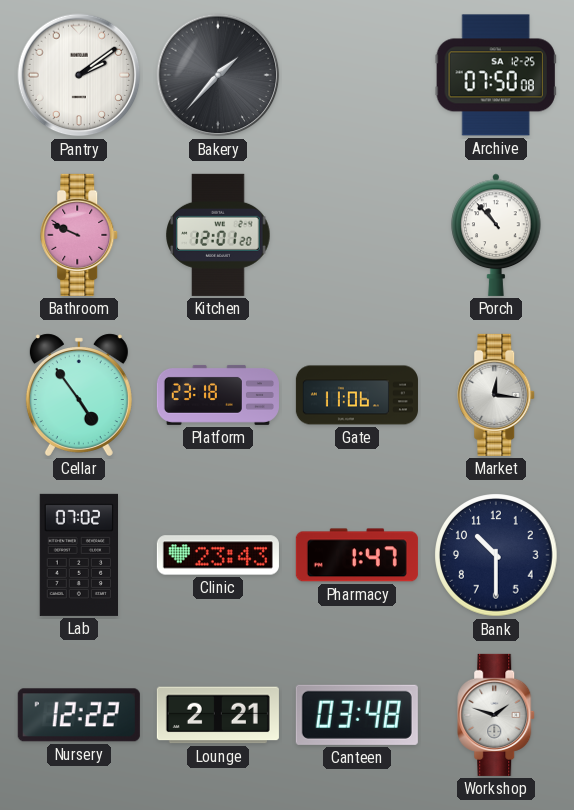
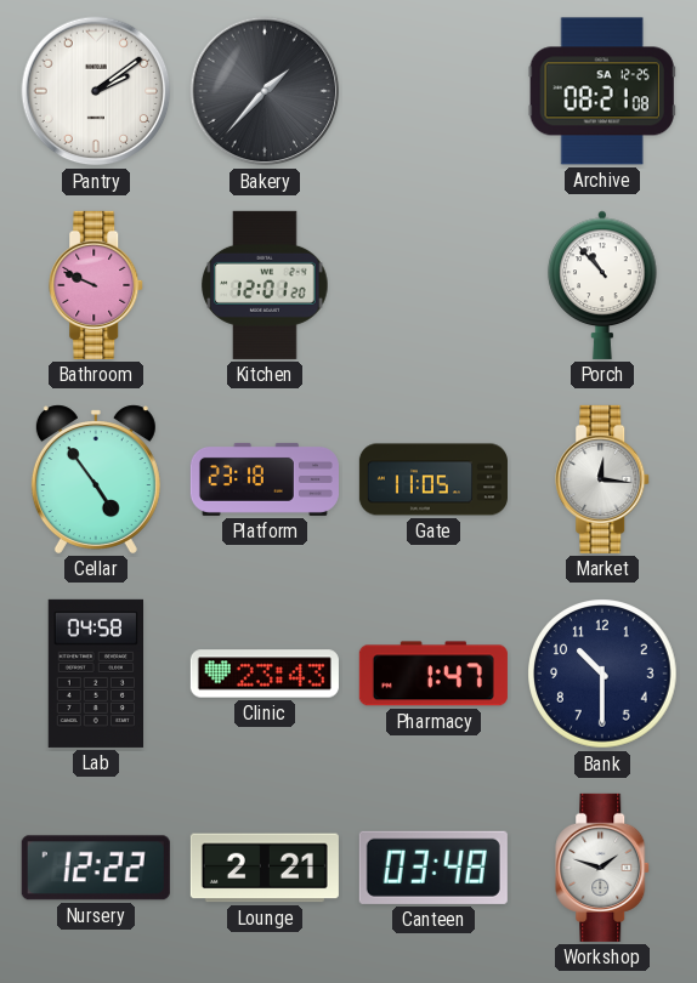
Archive: 07:50 -> 08:21 (602, 91)
Gate: 11:06 -> 11:05 (433, 479)
Lab: 07:02 -> 04:58 (95, 674)
